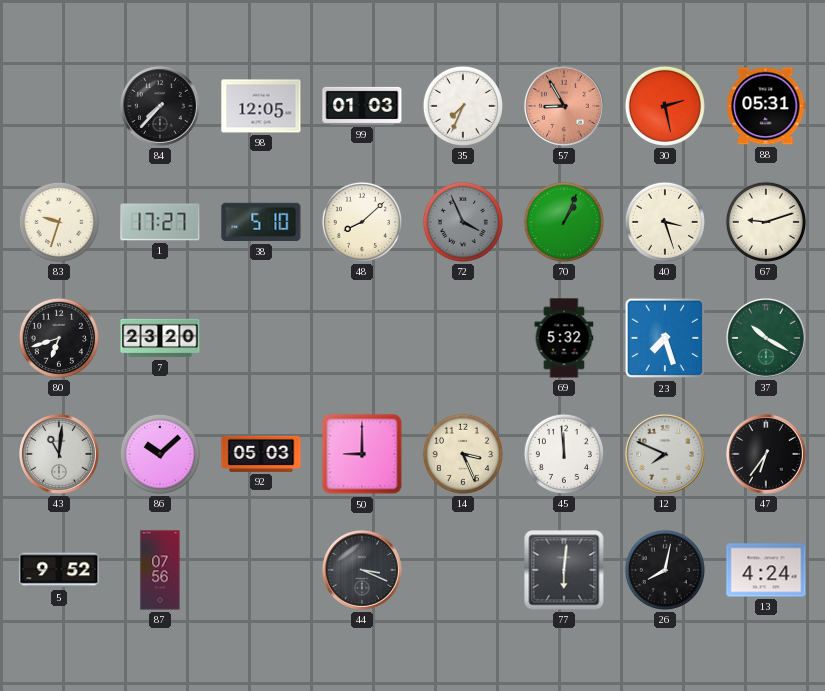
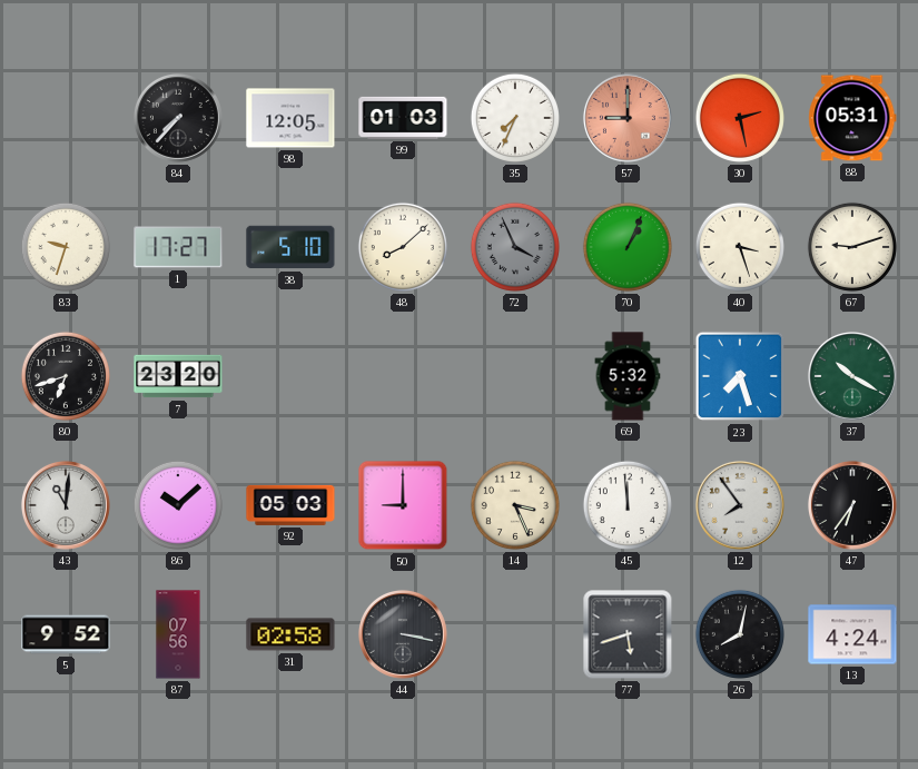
57: 8:55 -> 9:00 (628, 118)
12: 7:49 -> 7:54 (740, 505)
31: none -> 02:58 (290, 634)
44: 3:19 -> 3:17 (403, 634)
77: 6:01 -> 5:42 (628, 634)
